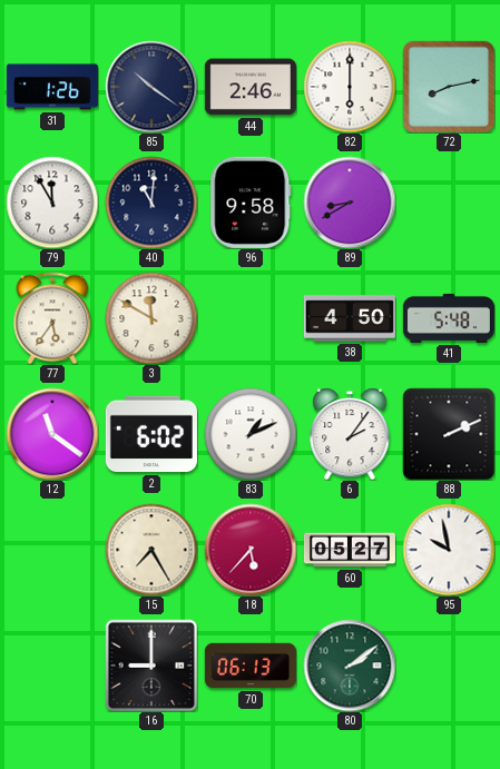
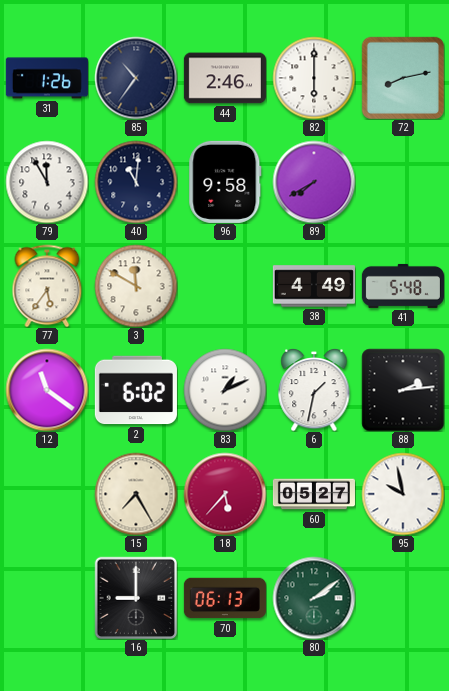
85: 10:21 -> 10:36 (136, 78)
89: 8:40 -> 7:40 (314, 182)
38: 4:50 -> 4:49 (314, 286)
6: 2:06 -> 1:32 (314, 390)
88: 2:11 -> 2:14 (403, 390)
